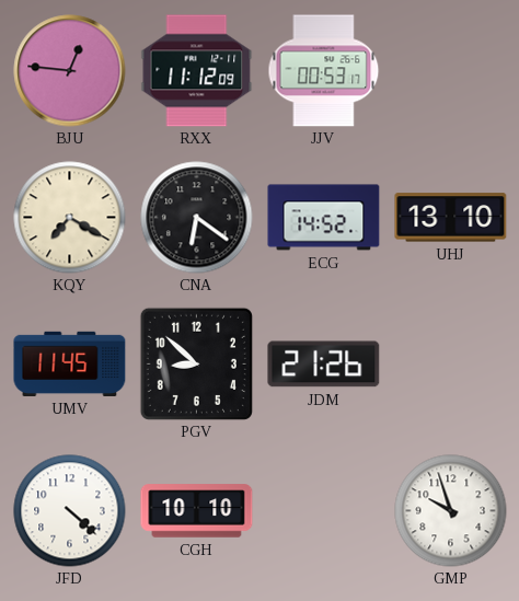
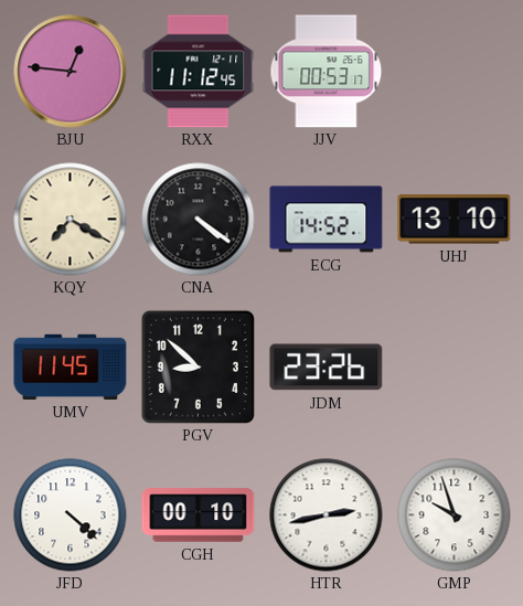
RXX: 11:12:09 -> 11:12:45 (199, 72)
CNA: 6:21 -> 4:21 (199, 220)
JDM: 21:26 -> 23:26 (327, 368)
CGH: 10:10 -> 00:10 (199, 515)
HTR: none -> 2:43 (327, 515)
